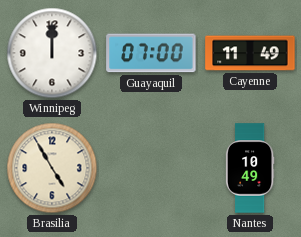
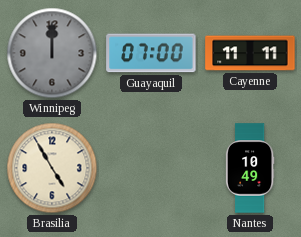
Winnipeg dial: white -> grey (52, 53)
Cayenne: 11:49 -> 11:11 (250, 53)
